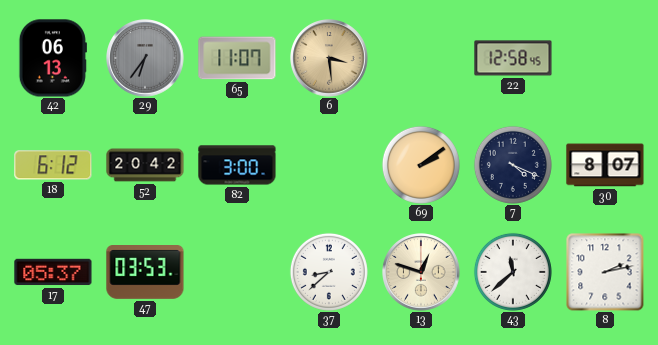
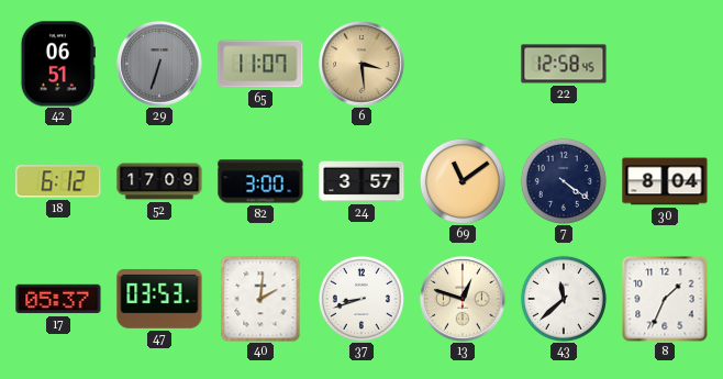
42: 06:13 -> 06:51 (58, 64)
29: 6:36 -> 6:33 (159, 64)
52: 20:42 -> 17:09 (159, 181)
24: none -> 3:57 (361, 181)
69: 2:09 -> 11:09 (463, 181)
7: 4:19 -> 4:21 (564, 181)
30: 8:07 -> 8:04 (665, 181)
40: none -> 2:01 (260, 299)
37: 8:38 -> 8:42 (361, 299)
8: 2:13 -> 1:34 (665, 299)
